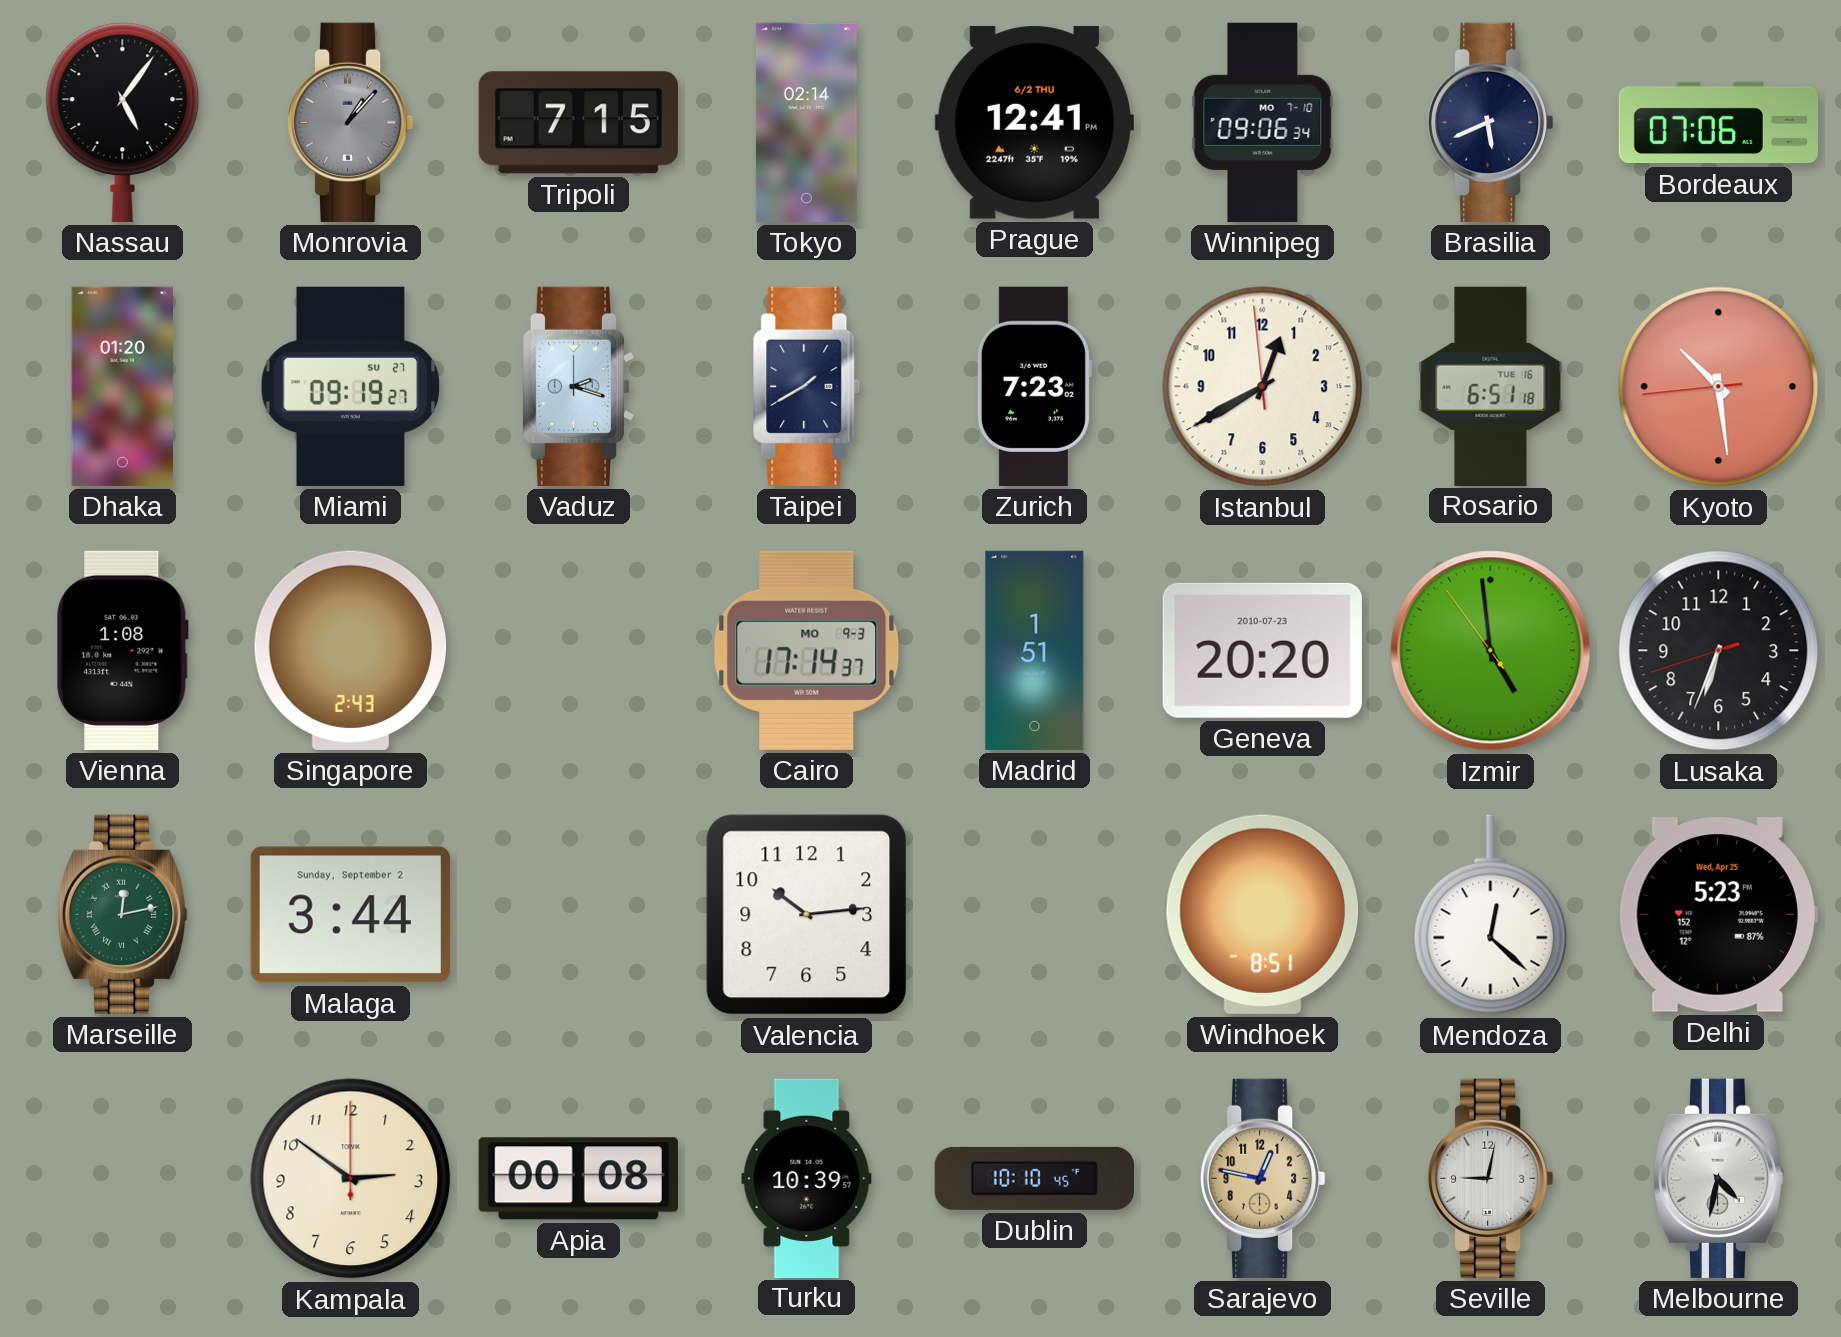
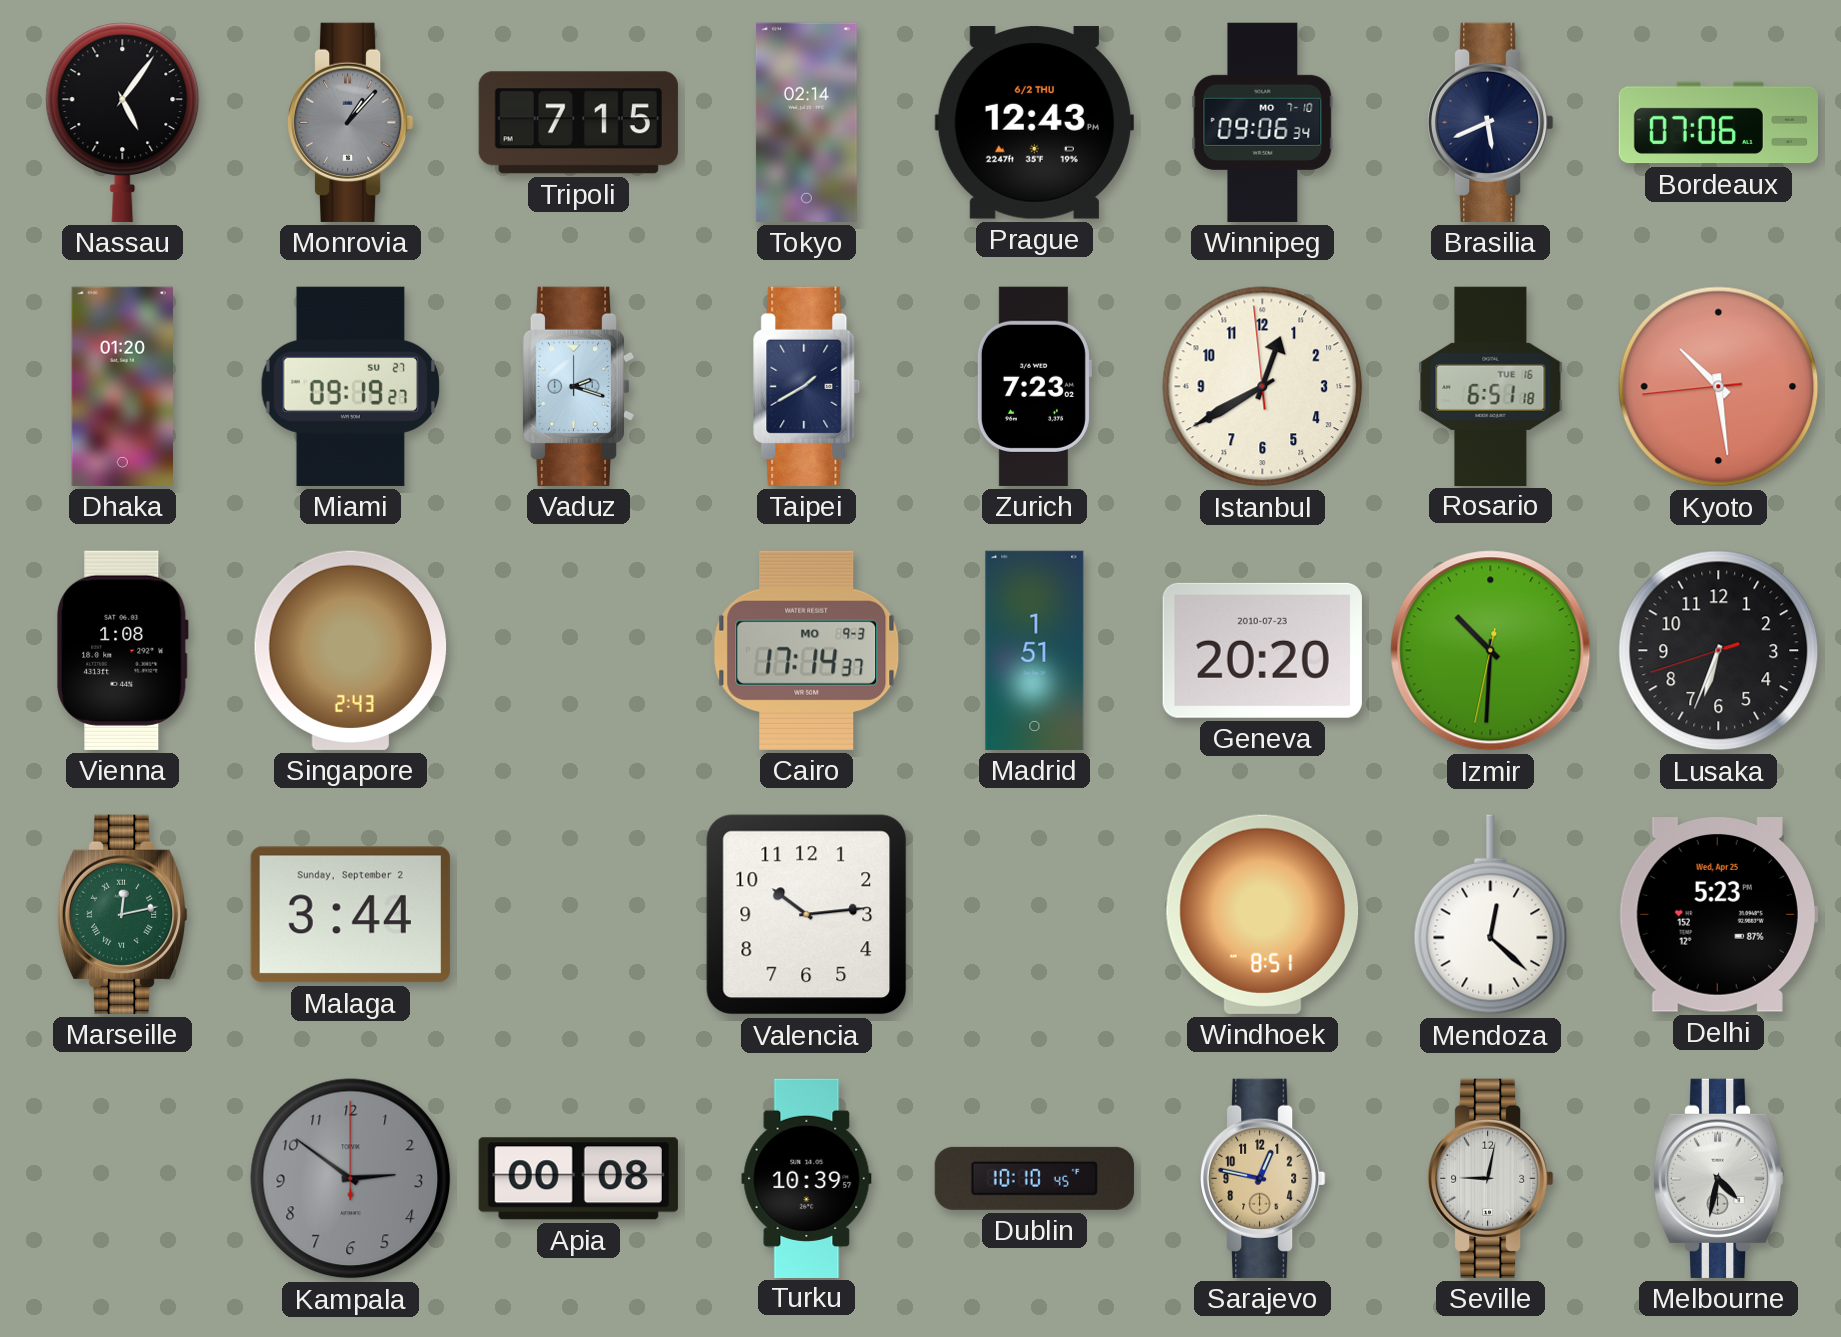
Prague: 12:41 -> 12:43 (1034, 123)
Izmir: 4:58 -> 10:30 (1491, 651)
Kampala dial: cream -> grey (351, 1179)
